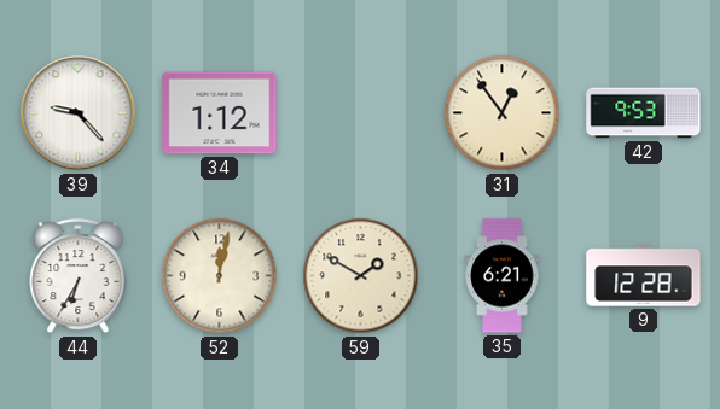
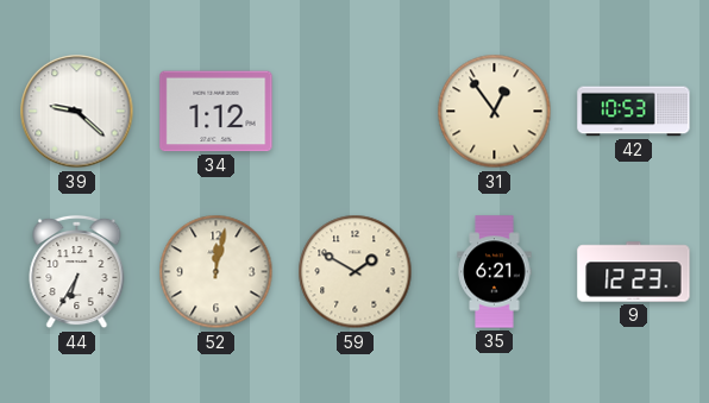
39: 9:23 -> 9:22 (77, 112)
42: 9:53 -> 10:53 (634, 112)
9: 12:28 -> 12:23 (634, 272)
